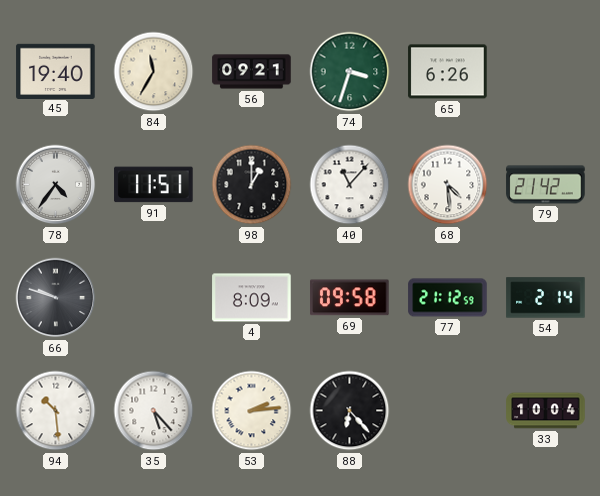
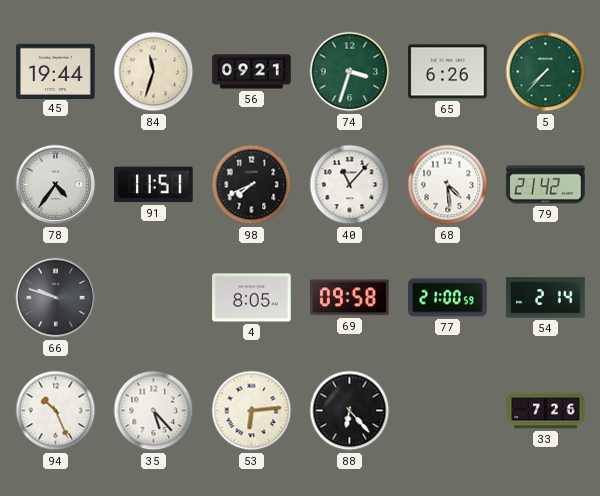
45: 19:40 -> 19:44 (56, 71)
84: 11:35 -> 11:33 (154, 72)
5: none -> 7:37 (546, 72)
98: 1:00 -> 7:41 (252, 185)
4: 8:09 -> 8:05 (252, 298)
77: 21:12 -> 21:00 (448, 298)
94: 10:29 -> 10:26 (56, 411)
53: 2:14 -> 6:14 (252, 411)
33: 10:04 -> 7:26 (546, 411)
